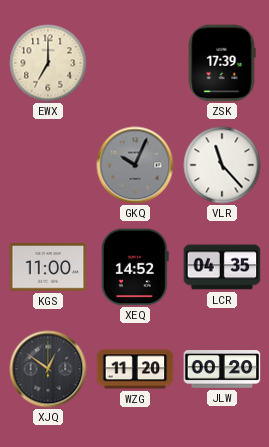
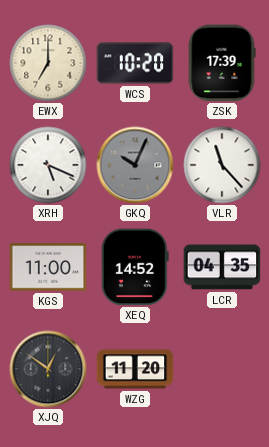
WCS: none -> 10:20 (135, 63)
XRH: none -> 5:19 (48, 165)
JLW: 00:20 -> none (222, 369)
